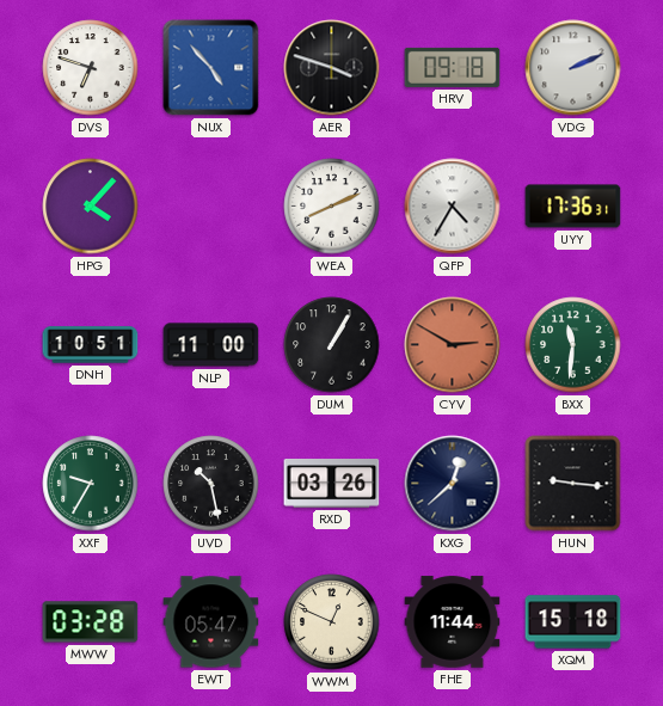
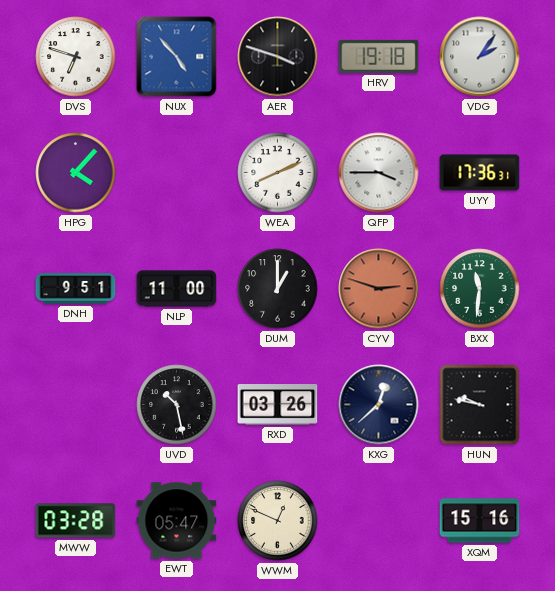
HRV: 09:18 -> 19:18 (379, 56)
VDG: 2:11 -> 2:06 (480, 57)
QFP: 4:35 -> 3:45 (379, 173)
DNH: 10:51 -> 9:51 (76, 289)
DUM: 1:05 -> 1:00 (278, 289)
CYV: 2:50 -> 2:48 (379, 289)
XXF: 9:35 -> none (91, 484)
HUN: 9:16 -> 9:47 (480, 405)
FHE: 11:44 -> none (453, 622)
XQM: 15:18 -> 15:16 (480, 521)
